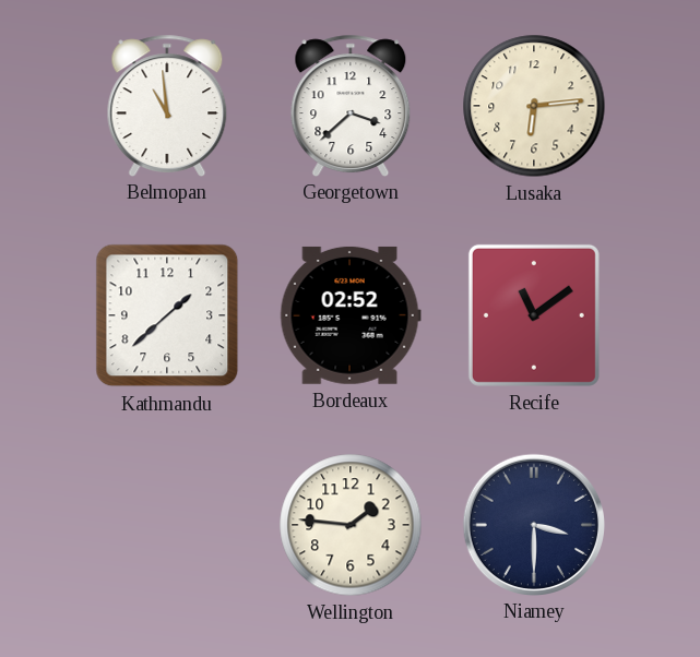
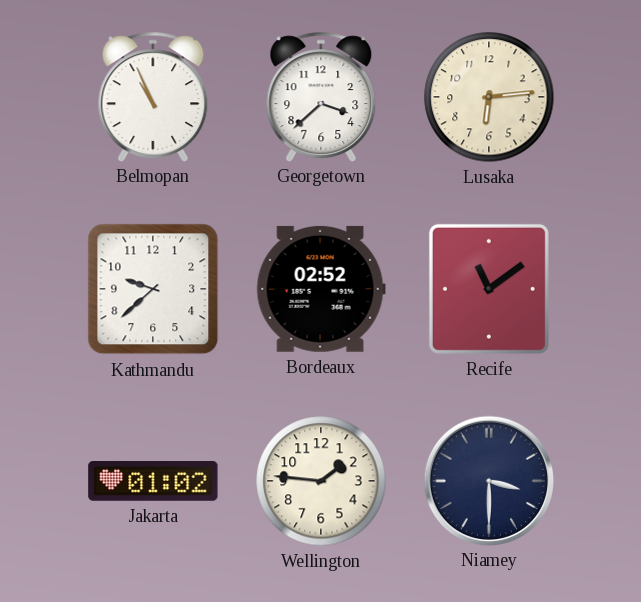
Belmopan: 10:59 -> 10:56 (153, 96)
Kathmandu: 1:38 -> 9:38 (153, 289)
Jakarta: none -> 01:02 (153, 482)
